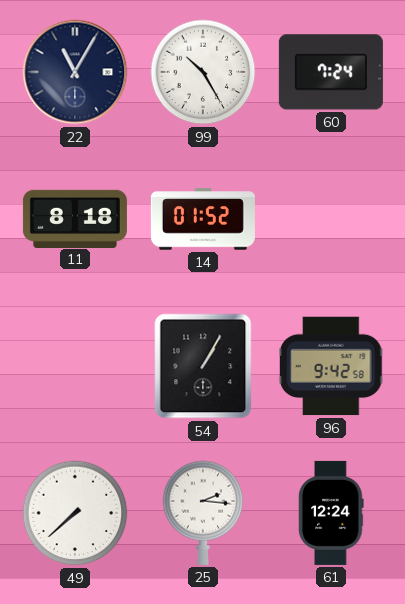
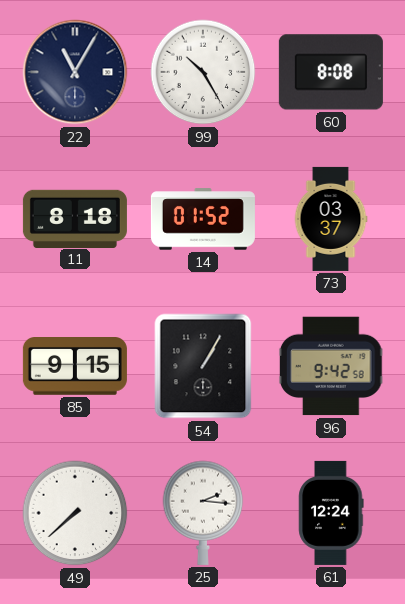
60: 7:24 -> 8:08 (331, 72)
73: none -> 03:37 (331, 219)
85: none -> 9:15 (75, 367)
